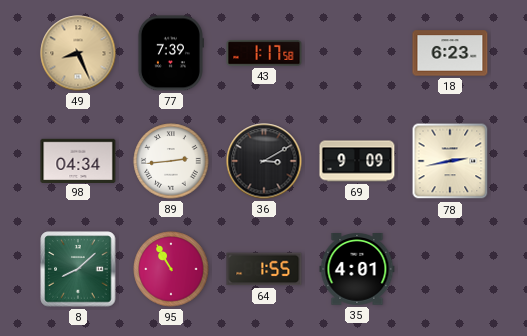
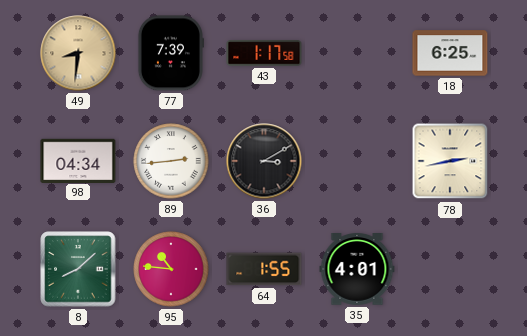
49: 8:26 -> 8:31 (78, 53)
18: 6:23 -> 6:25 (450, 53)
69: 9:09 -> none (357, 161)
95: 10:55 -> 10:46 (171, 269)
